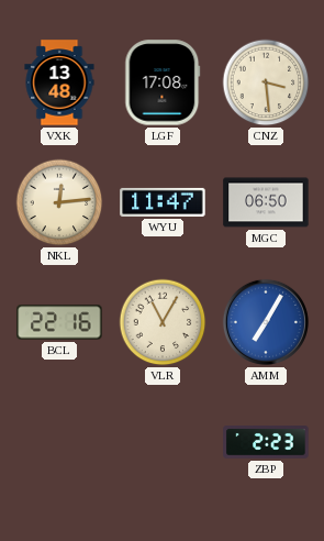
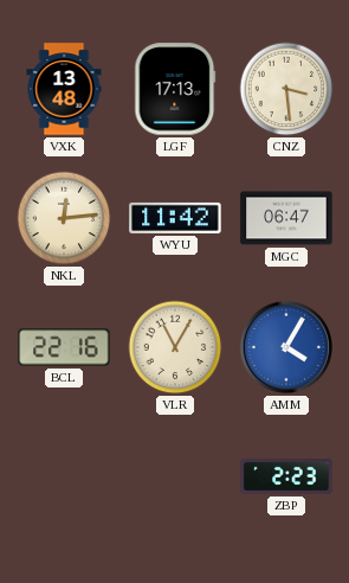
LGF: 17:08 -> 17:13 (175, 89)
WYU: 11:47 -> 11:42 (175, 218)
MGC: 06:50 -> 06:47 (286, 218)
AMM: 7:05 -> 4:05 (286, 347)
